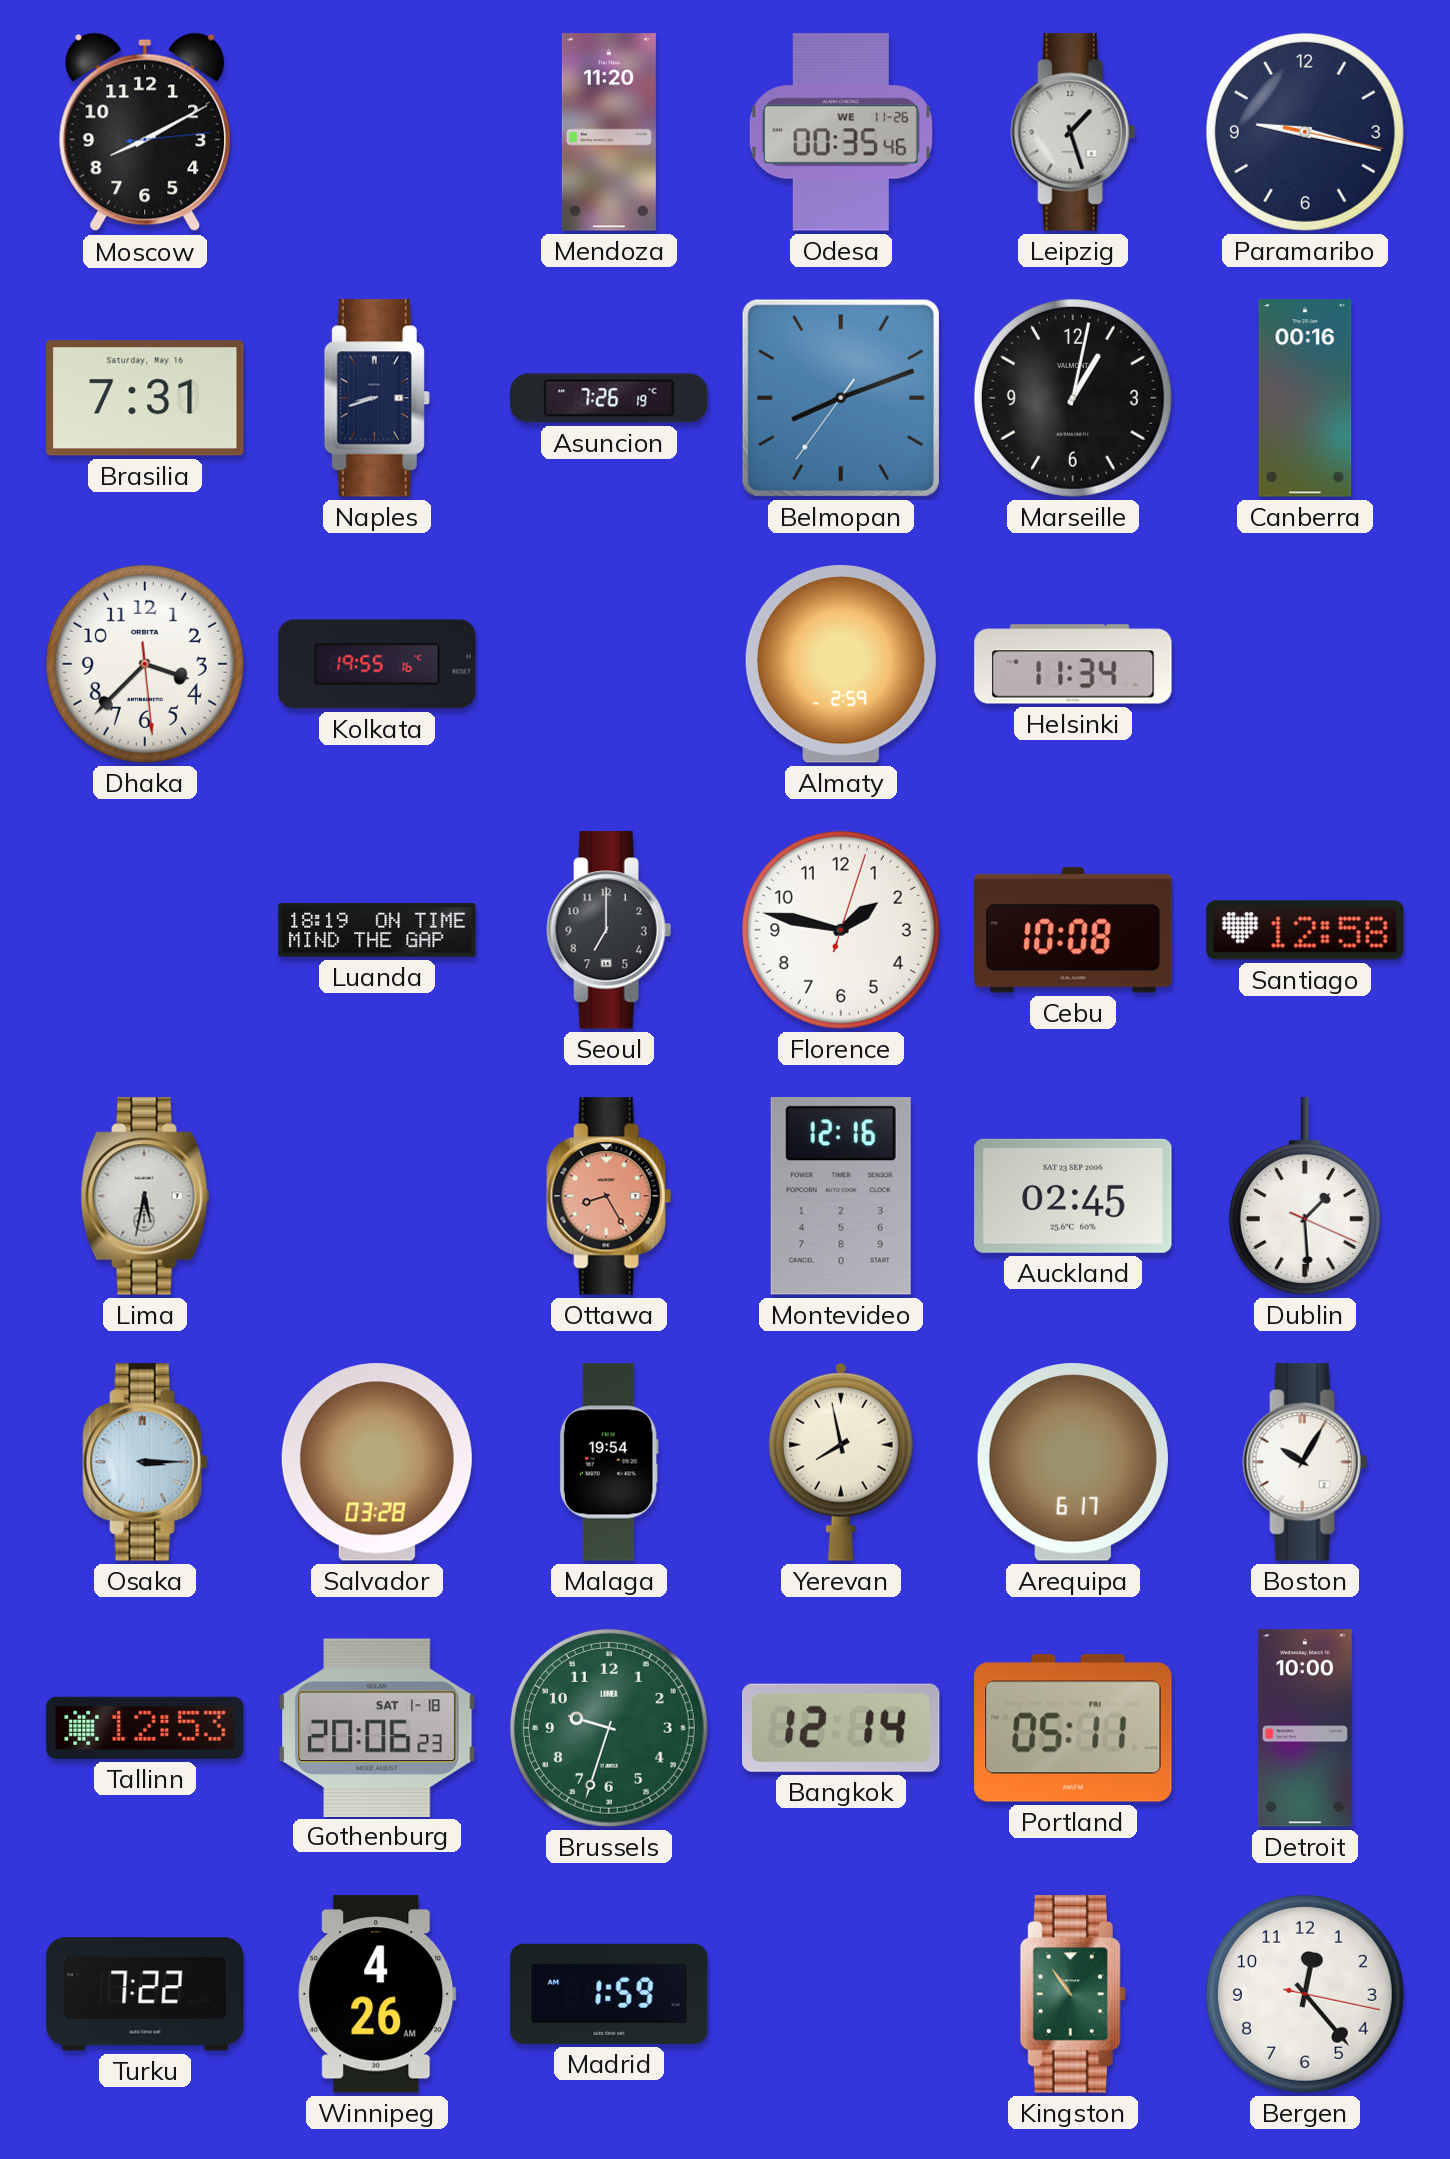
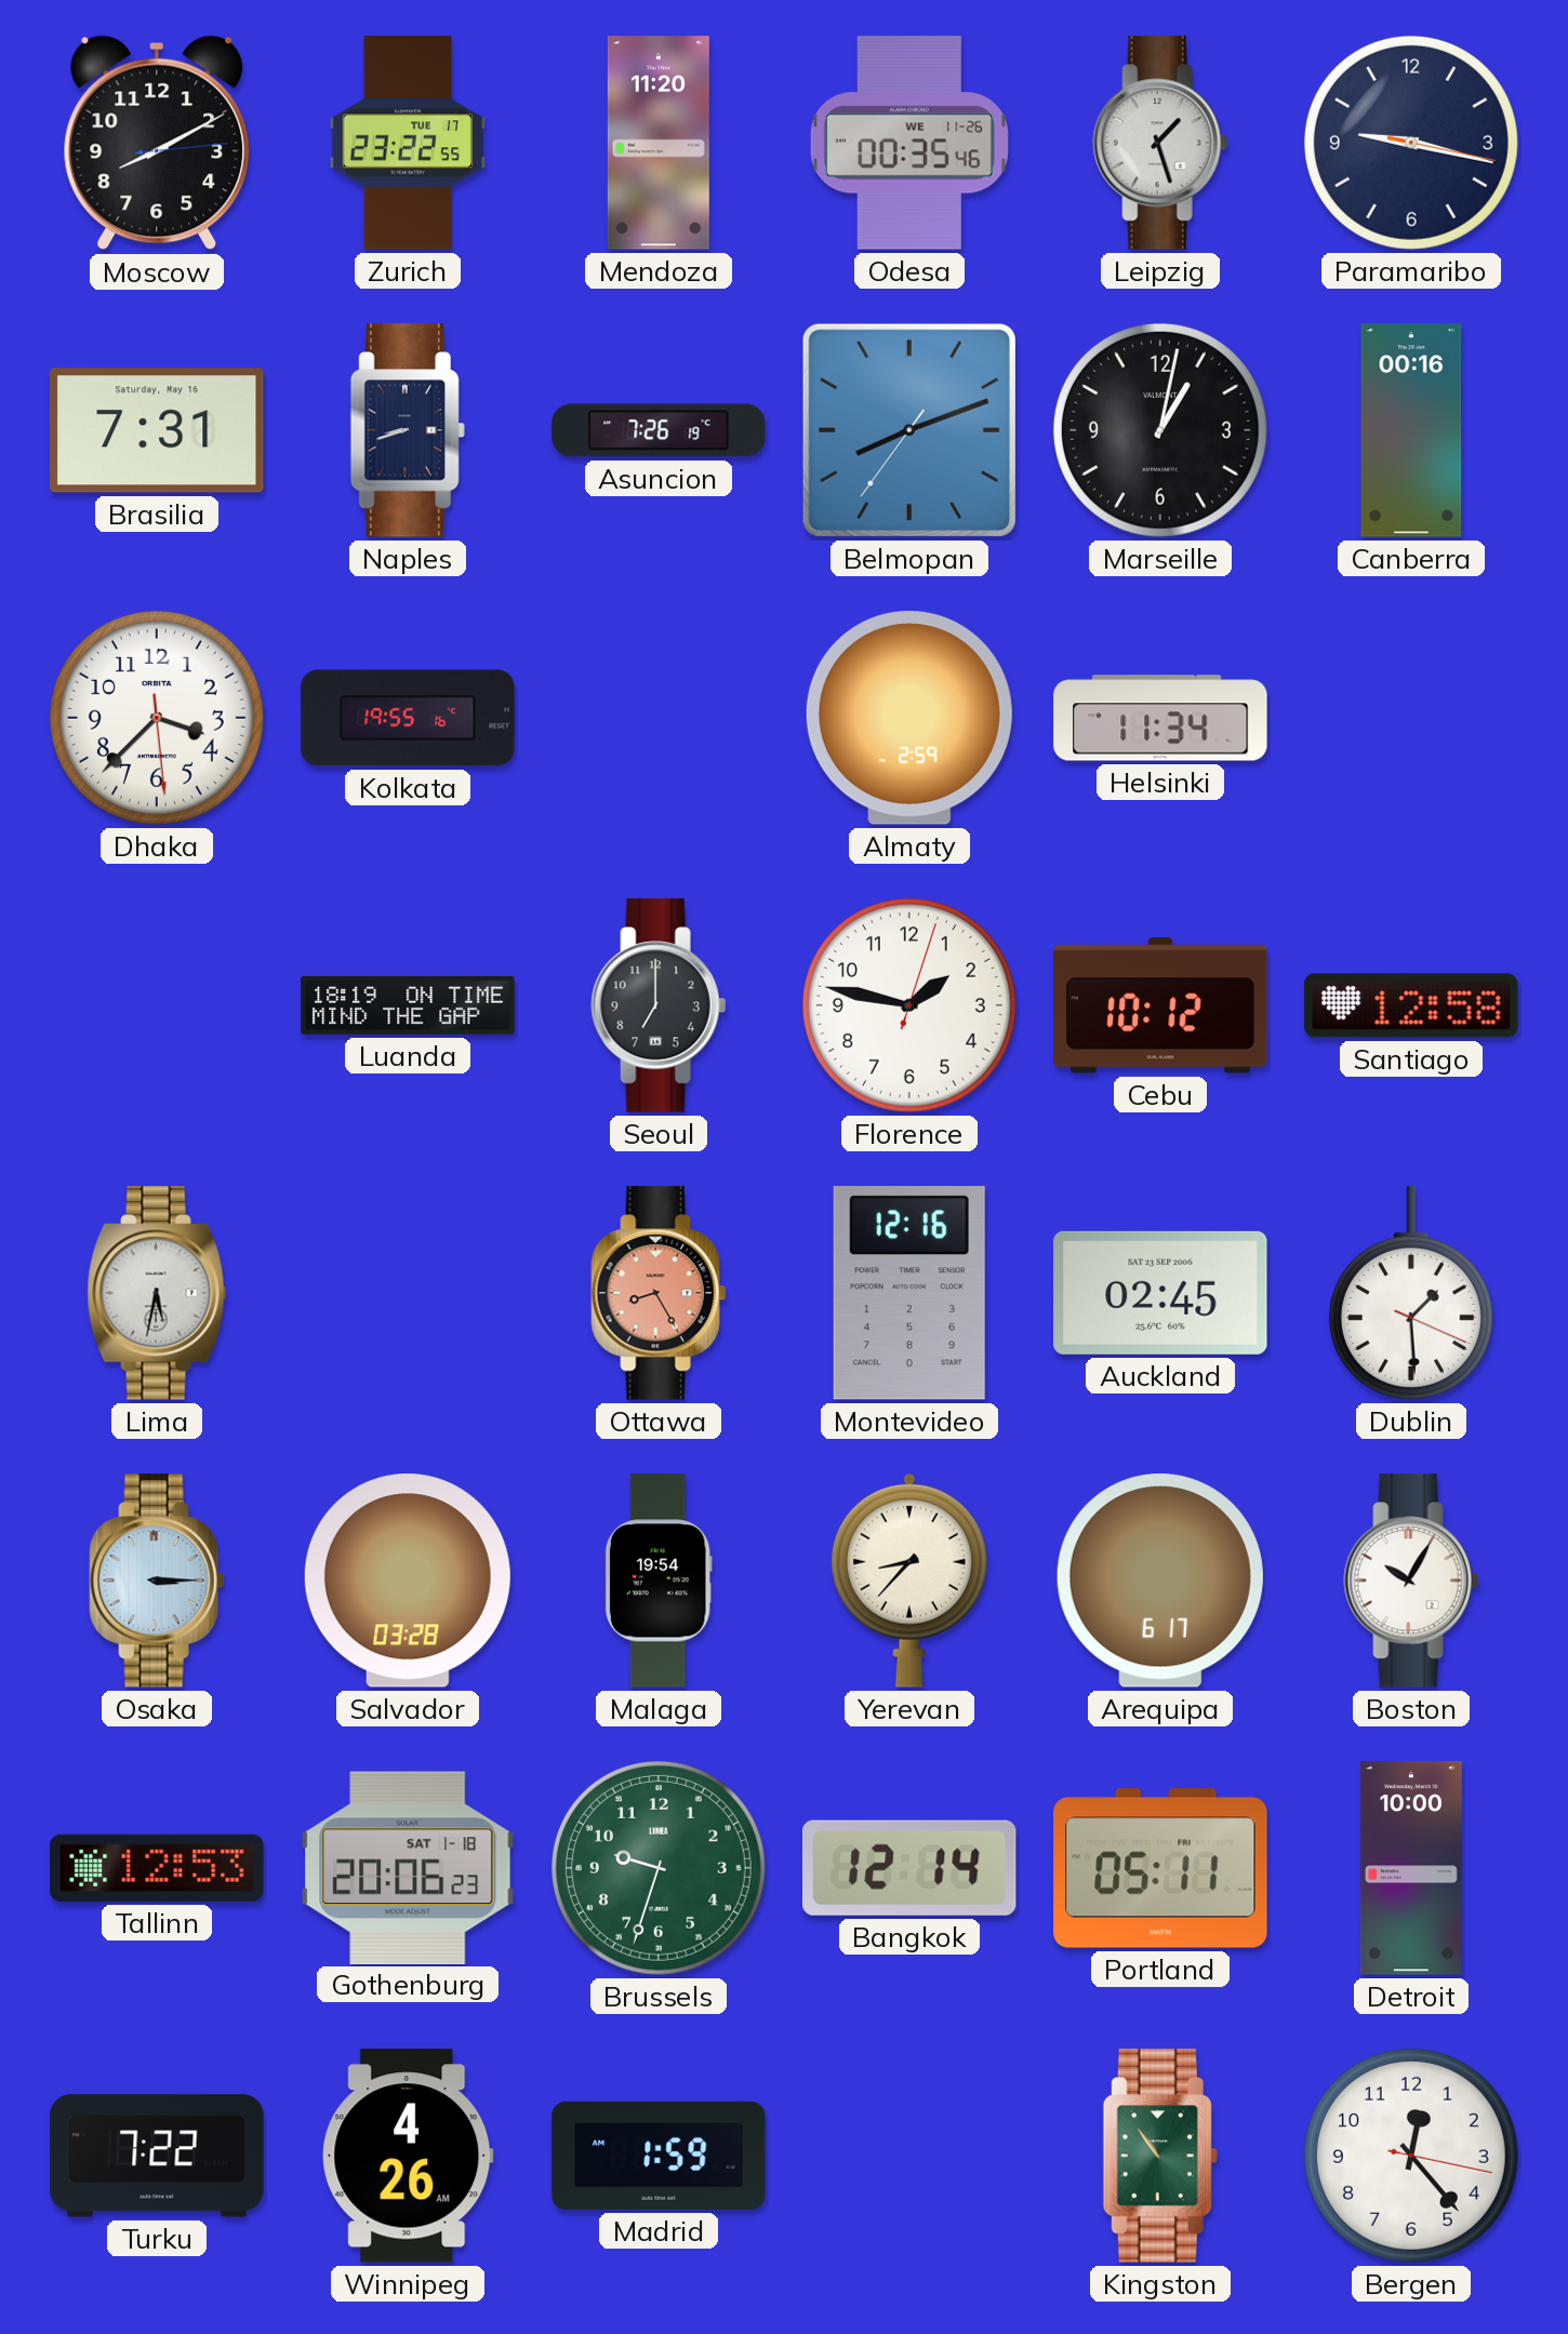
Zurich: none -> 23:22 (408, 143)
Cebu: 10:08 -> 10:12 (1160, 1005)
Yerevan: 7:58 -> 8:37 (909, 1581)
